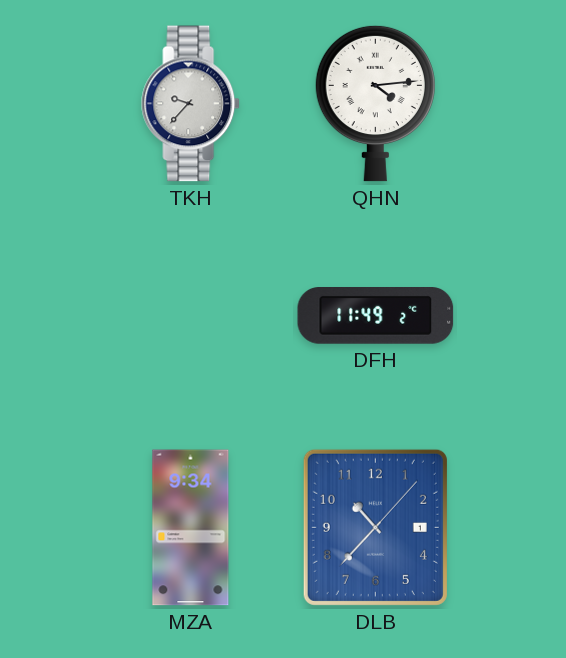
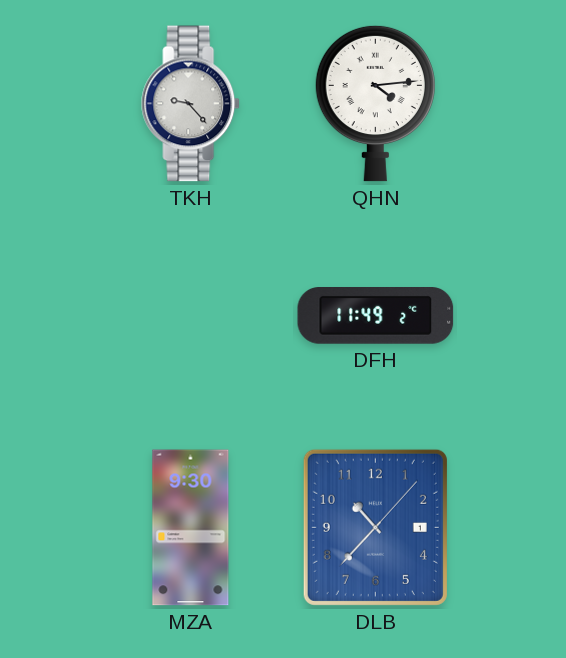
TKH: 9:37 -> 9:23 (191, 104)
MZA: 9:34 -> 9:30 (191, 528)
